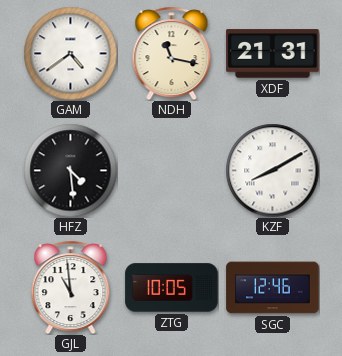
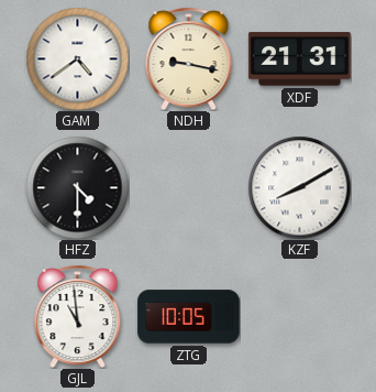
NDH: 11:17 -> 9:17 (189, 58)
HFZ: 4:29 -> 4:30 (77, 187)
SGC: 12:46 -> none (273, 288)
